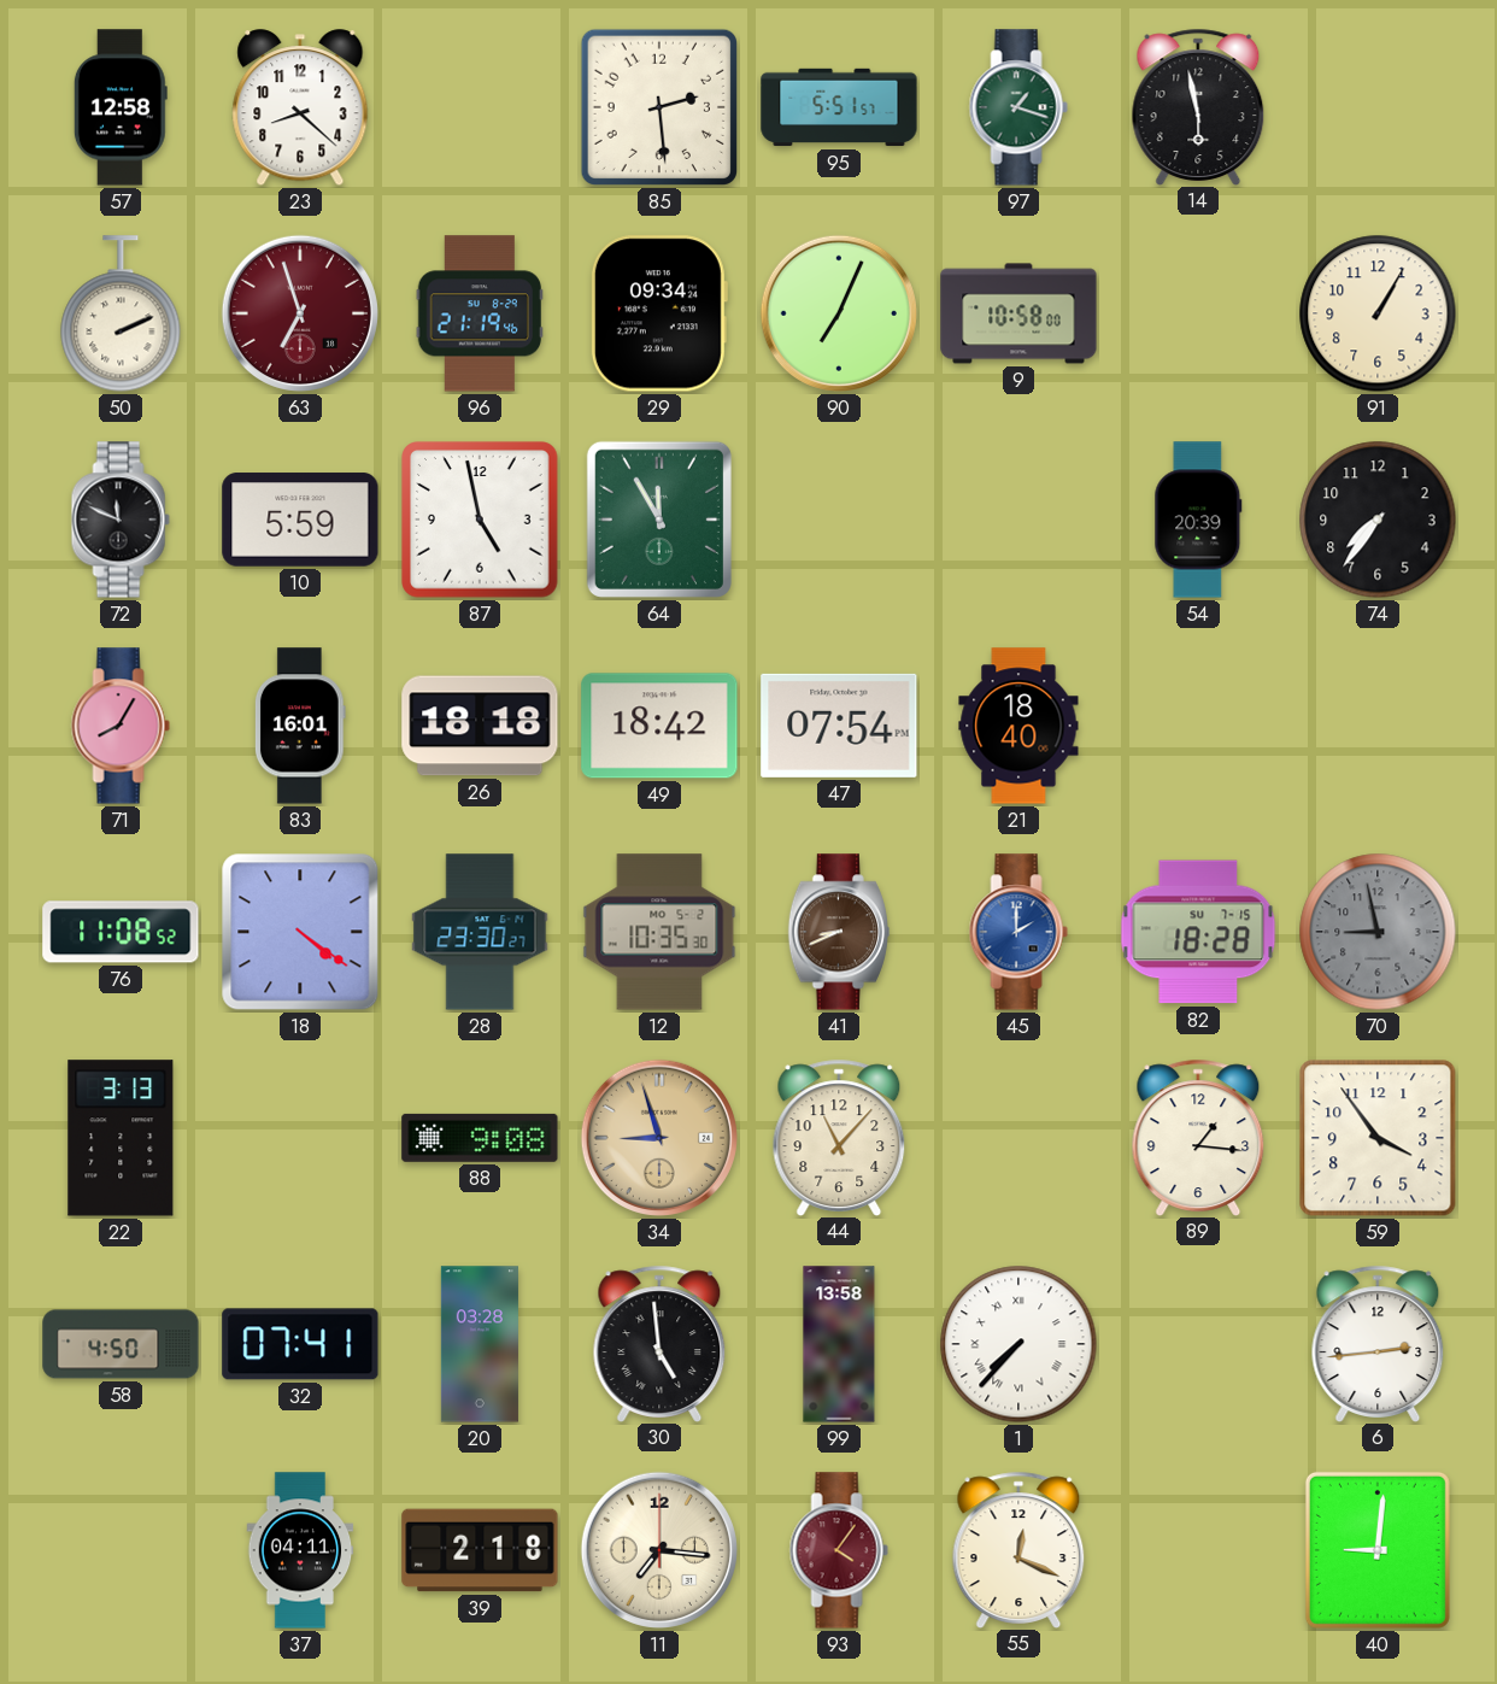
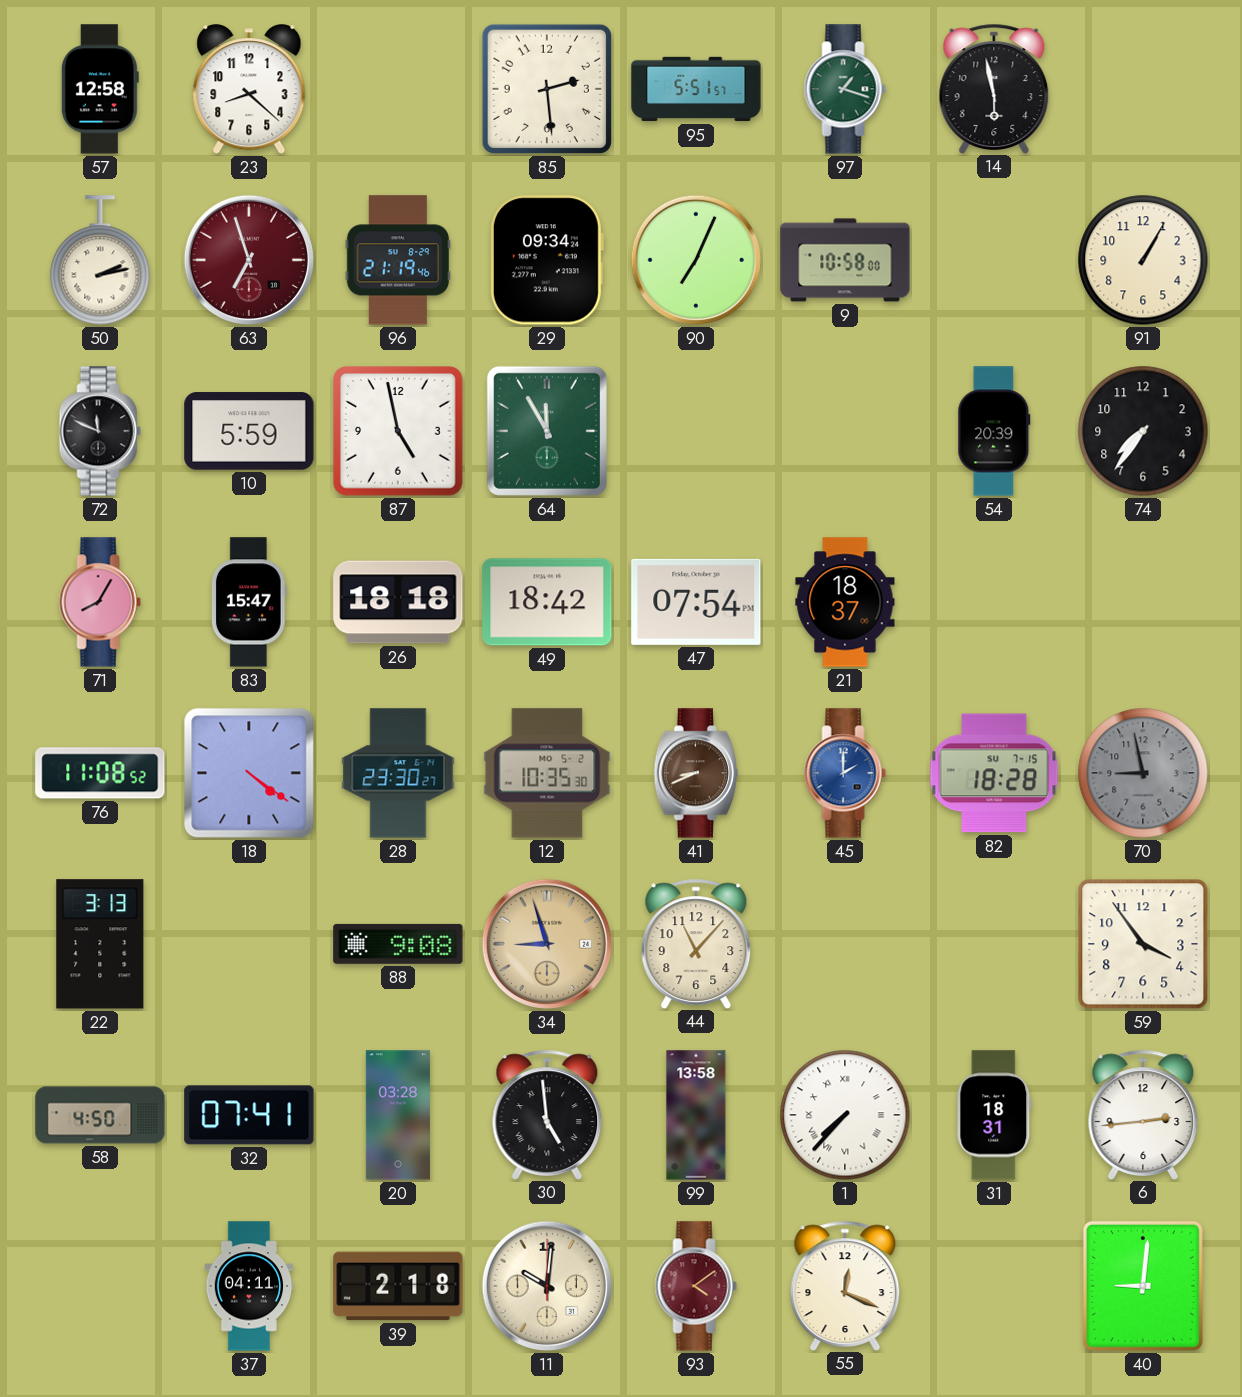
50: 2:11 -> 2:13 (100, 260)
83: 16:01 -> 15:47 (249, 602)
21: 18:40 -> 18:37 (845, 602)
89: 1:16 -> none (1198, 1137)
31: none -> 18:31 (994, 1115)
11: 7:16 -> 10:01 (547, 1286)
93: 4:06 -> 4:09 (696, 1286)
